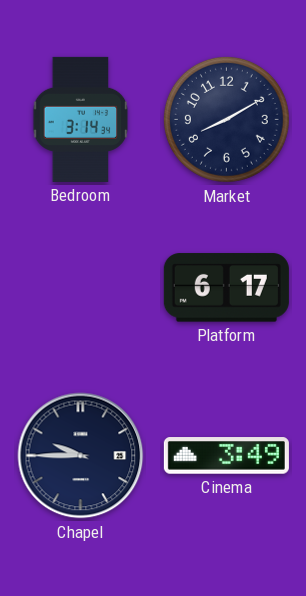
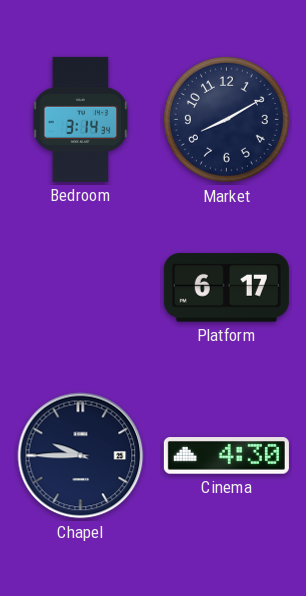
Cinema: 3:49 -> 4:30 (226, 456)
